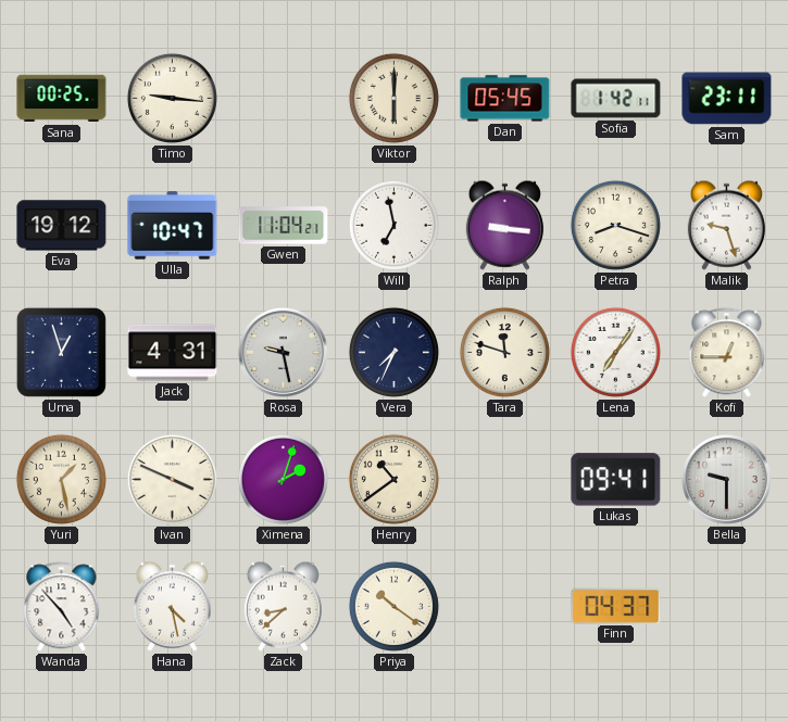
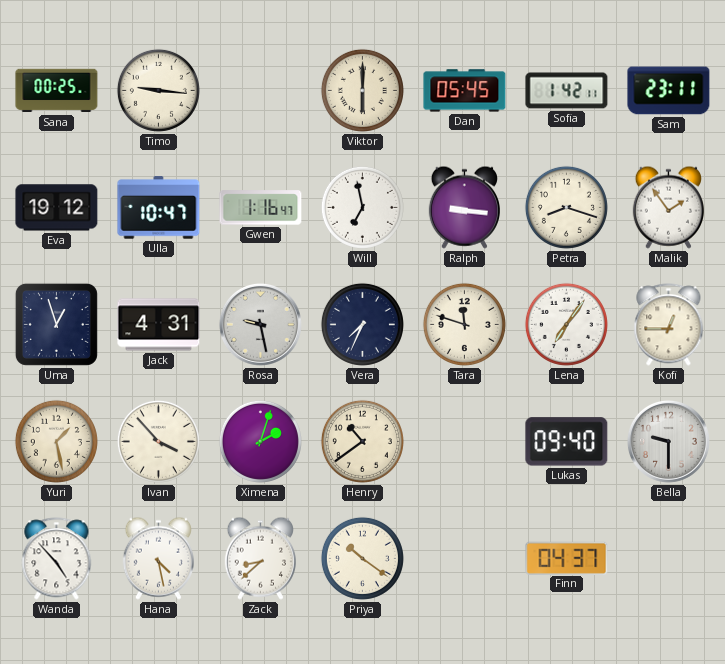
Gwen: 11:04 -> 1:16 (261, 208)
Malik: 9:27 -> 1:54 (668, 207)
Ivan: 3:49 -> 3:53 (158, 441)
Lukas: 09:41 -> 09:40 (567, 442)
